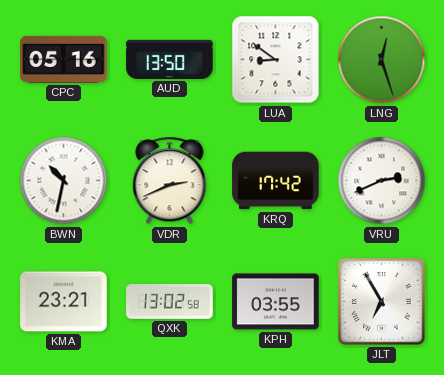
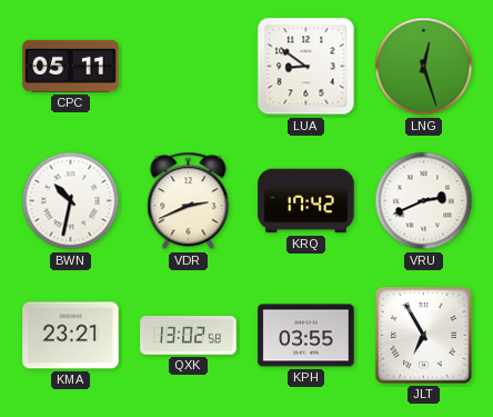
CPC: 05:16 -> 05:11 (71, 66)
AUD: 13:50 -> none (170, 59)
